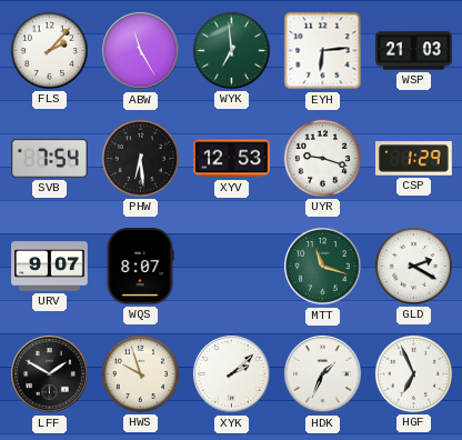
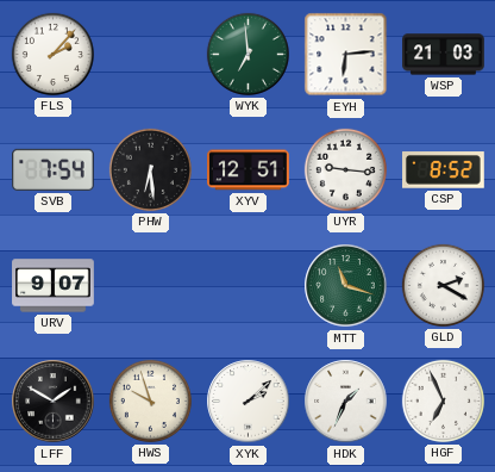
ABW: 11:25 -> none (141, 51)
XYV: 12:53 -> 12:51 (249, 170)
UYR: 9:18 -> 9:16 (345, 169)
CSP: 1:29 -> 8:52 (444, 170)
WQS: 8:07 -> none (140, 267)
